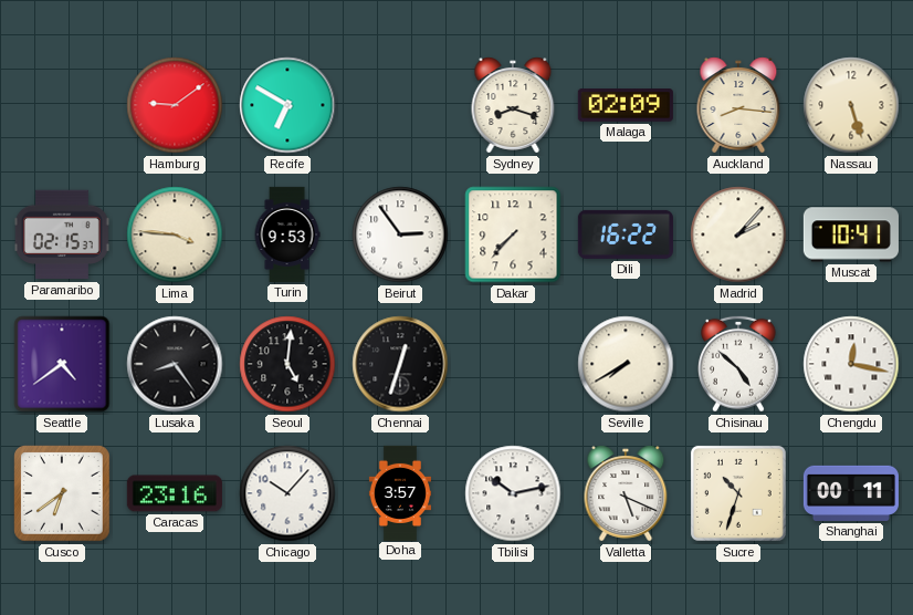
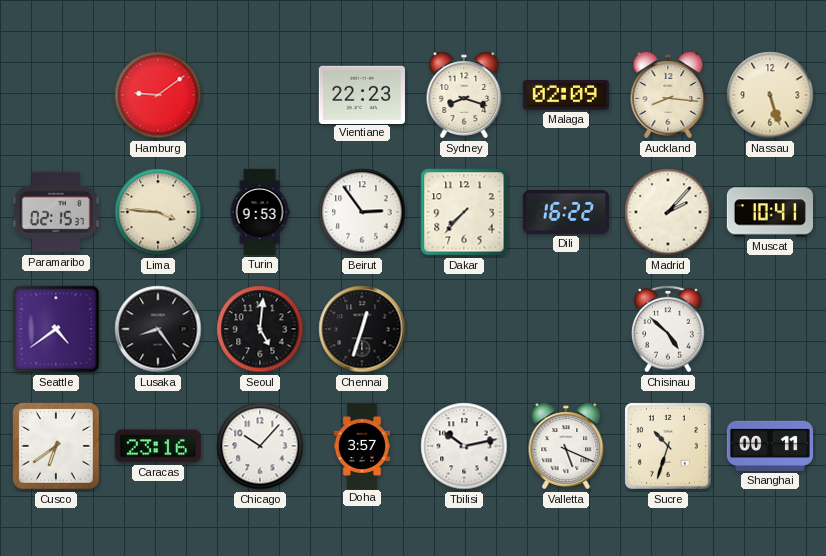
Recife: 6:50 -> none (287, 105)
Vientiane: none -> 22:23 (362, 94)
Seville: 7:40 -> none (626, 364)
Chengdu: 12:17 -> none (851, 364)
